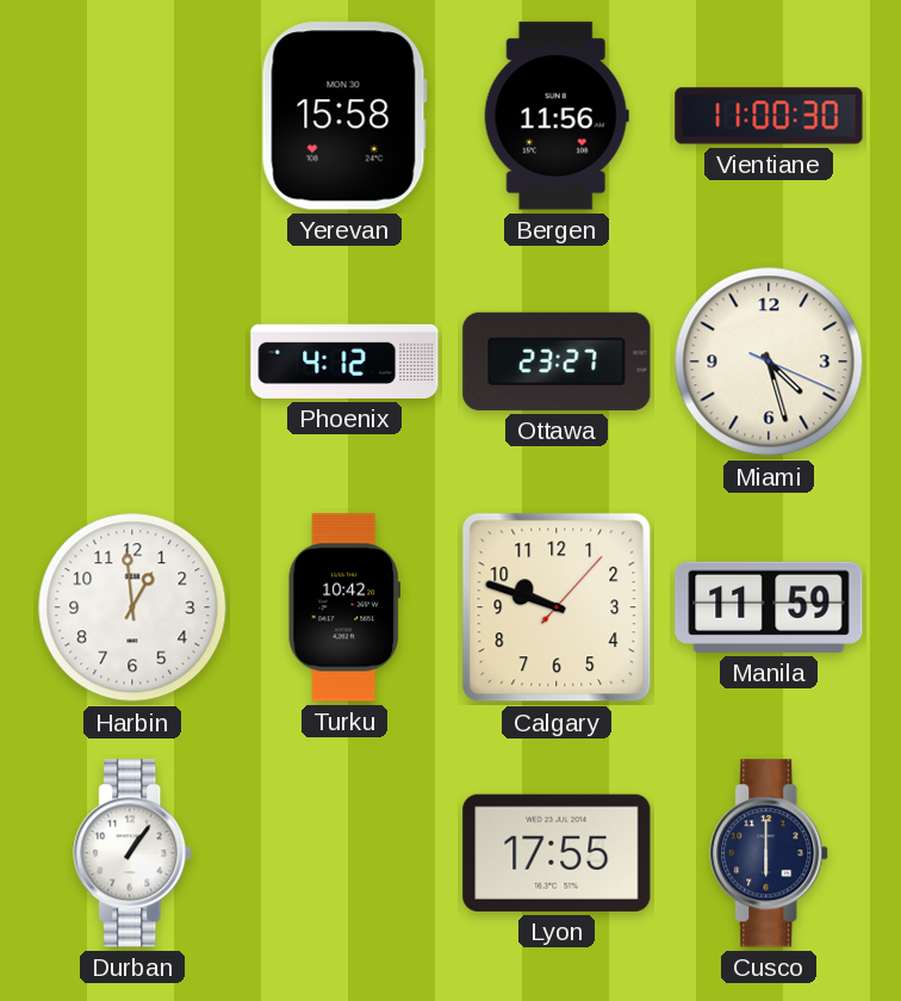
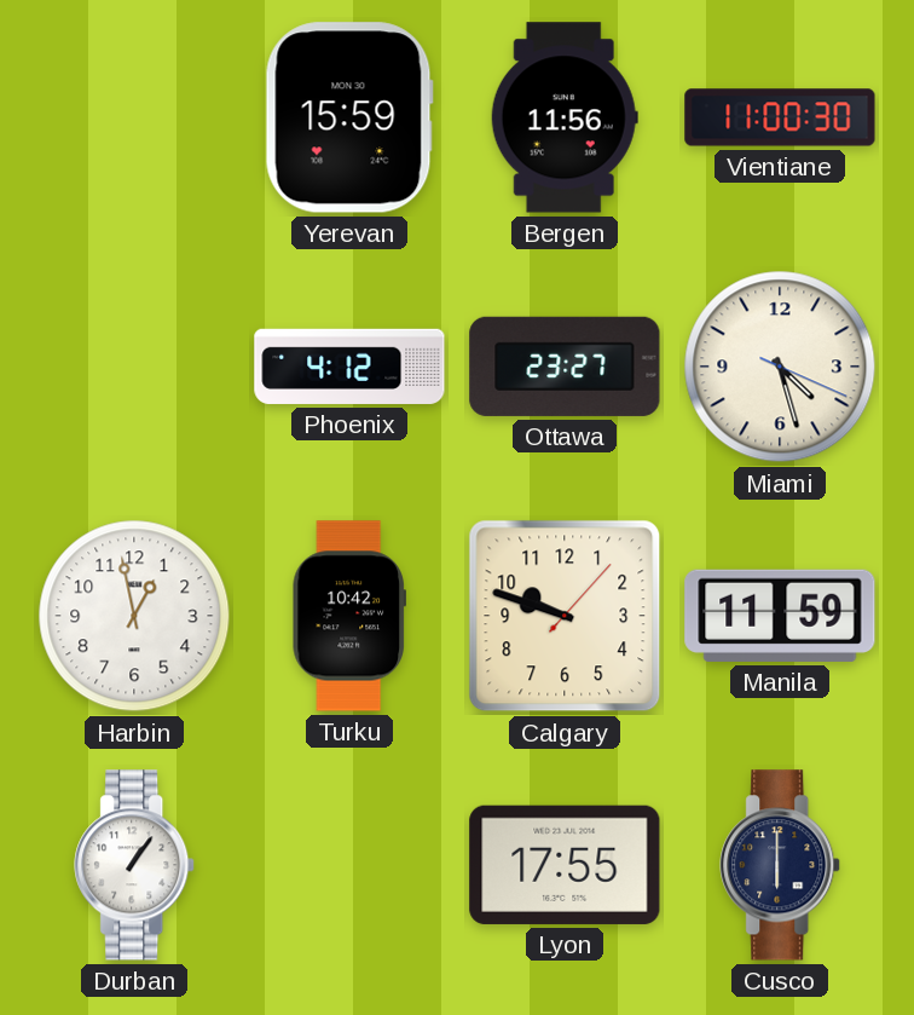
Yerevan: 15:58 -> 15:59 (349, 117)
Harbin: 12:59 -> 12:58 (134, 616)
